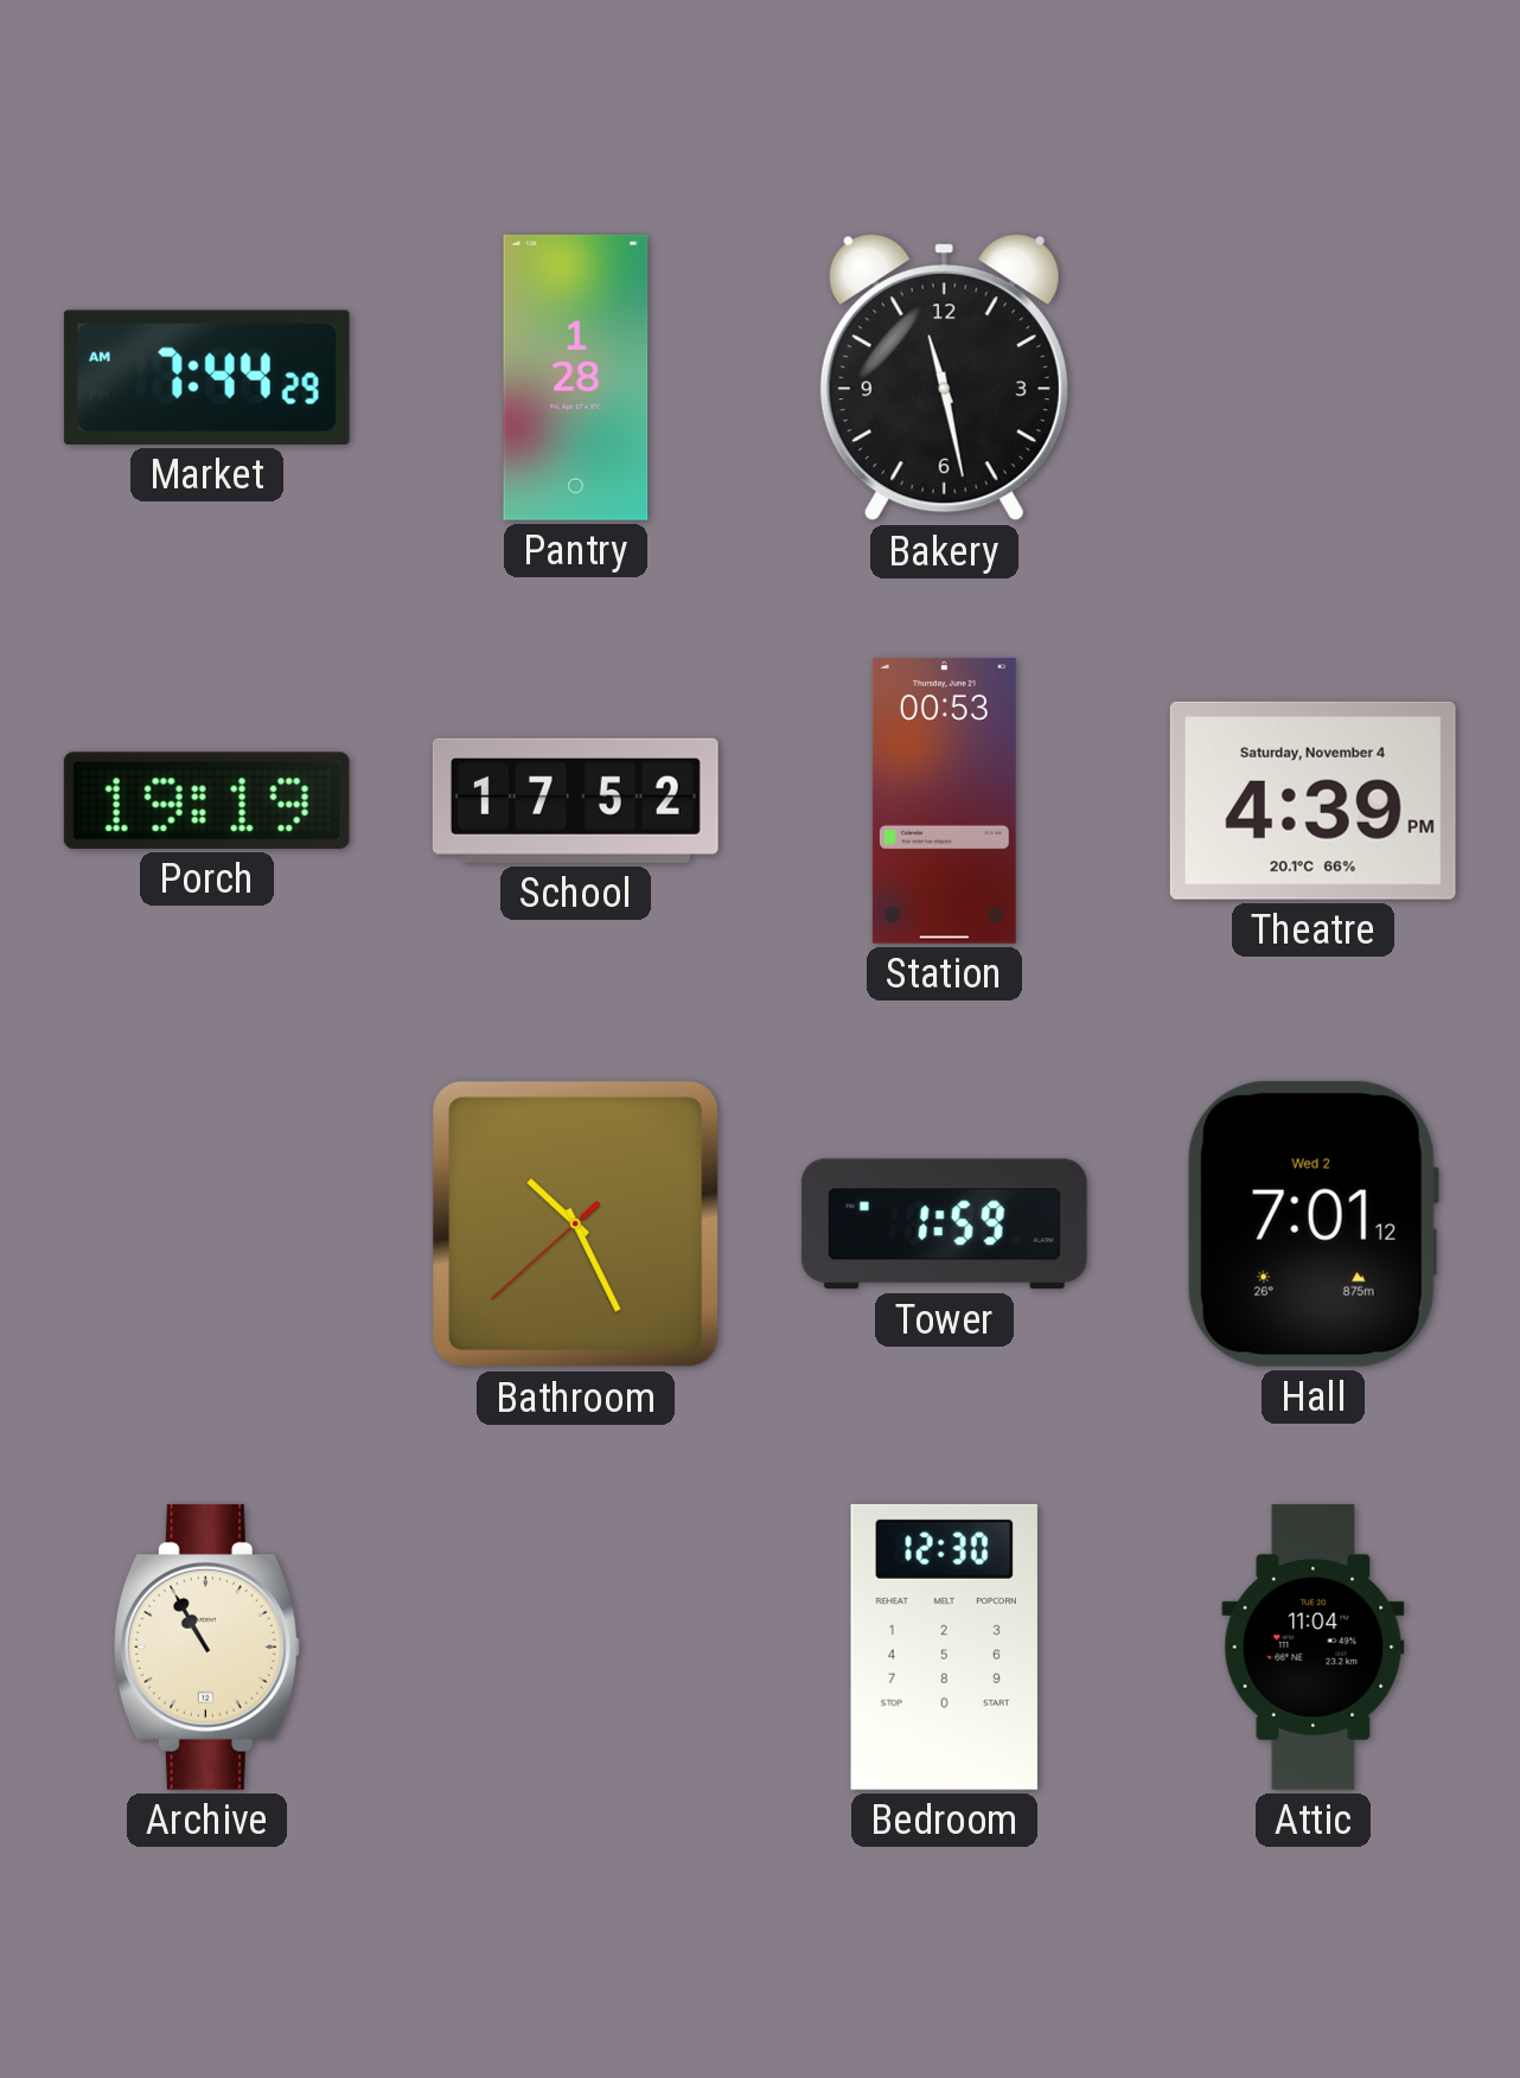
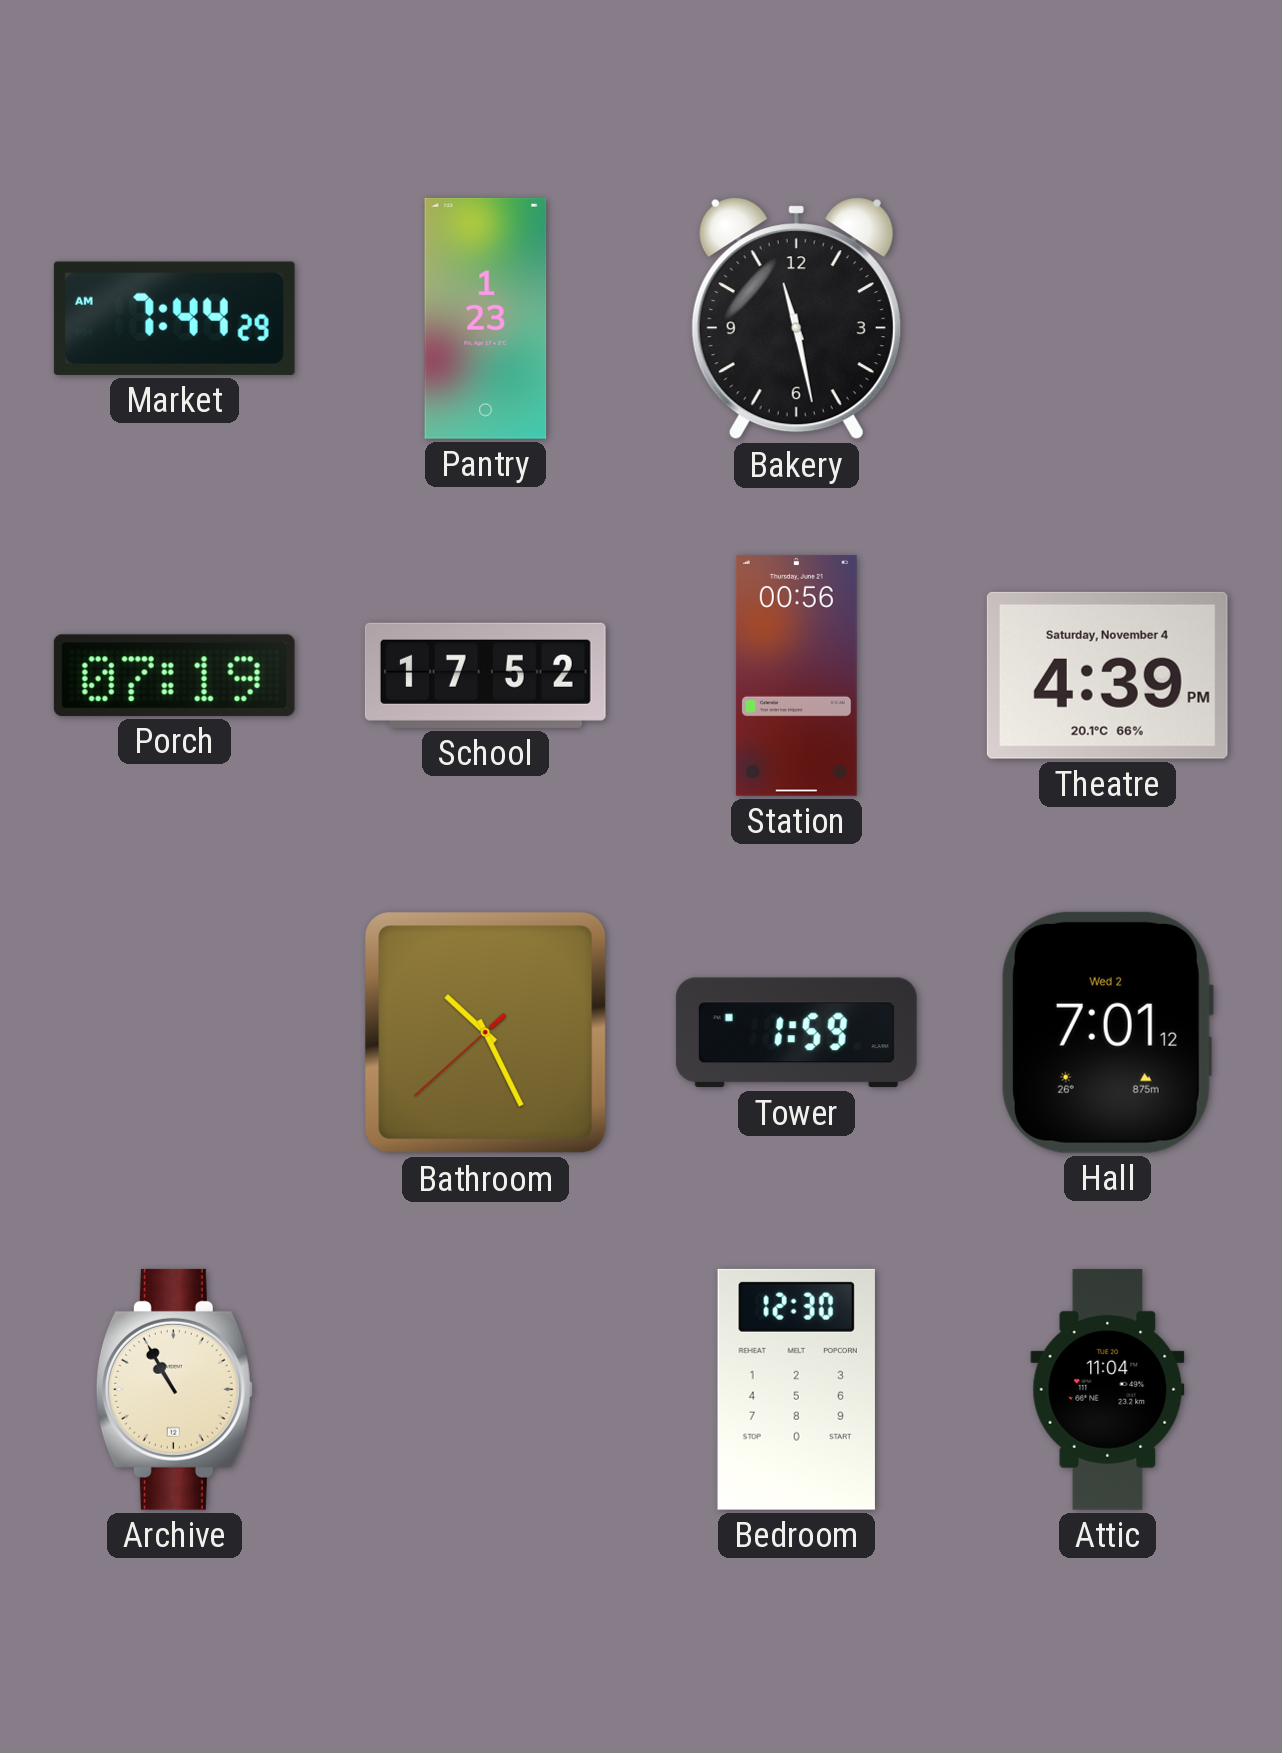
Pantry: 1:28 -> 1:23 (486, 318)
Porch: 19:19 -> 07:19 (174, 675)
Station: 00:53 -> 00:56 (796, 675)
